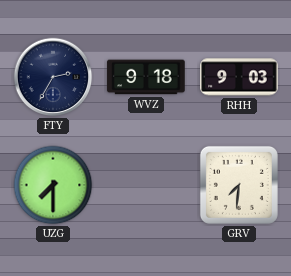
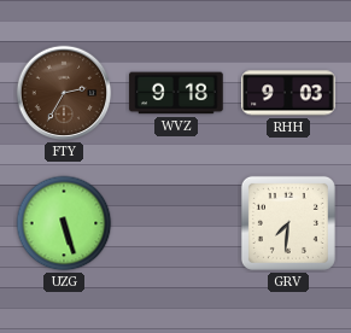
FTY dial: navy -> brown (64, 93)
UZG: 7:30 -> 5:27 (64, 223)
